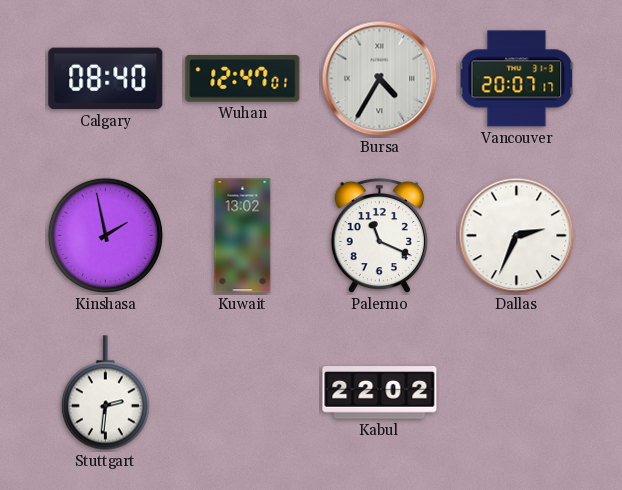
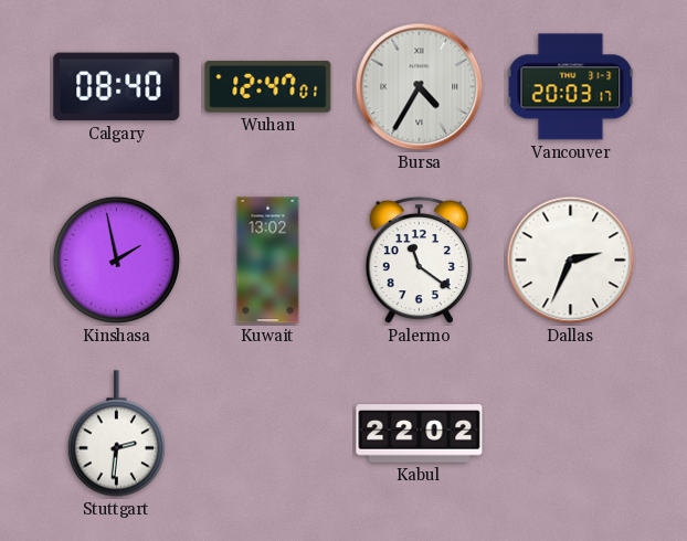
Vancouver: 20:07 -> 20:03 (571, 87)
Palermo: 11:19 -> 11:21 (419, 261)
